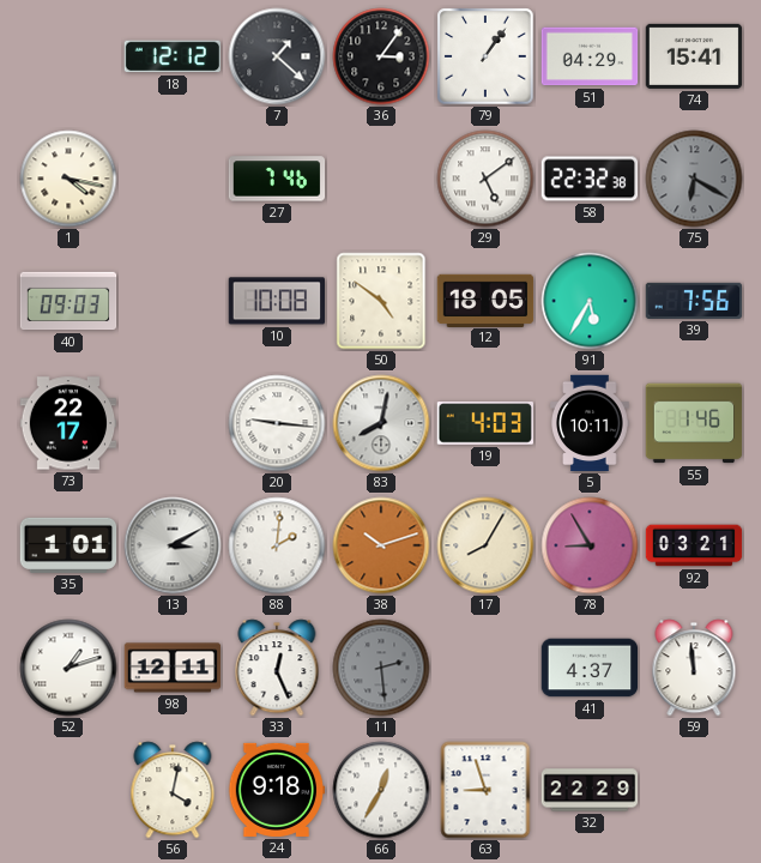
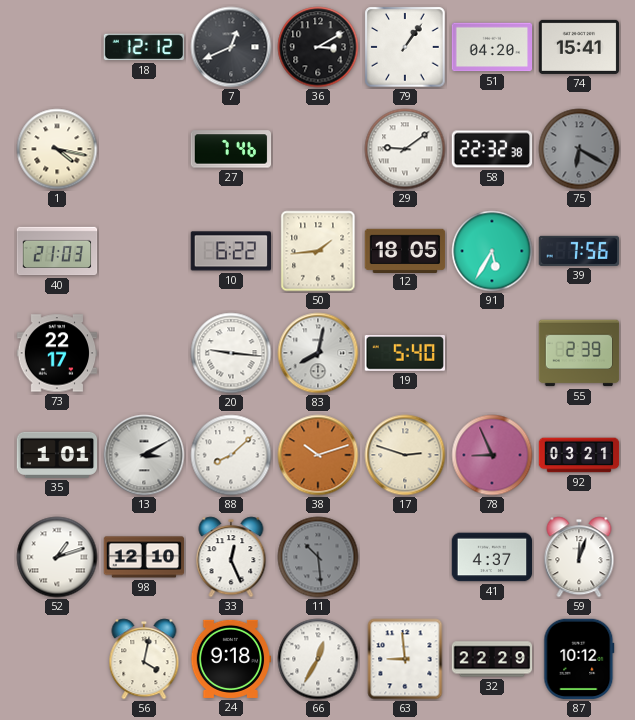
7: 1:22 -> 12:41 (231, 47)
36: 3:06 -> 3:10 (318, 47)
51: 04:29 -> 04:20 (492, 47)
29: 5:09 -> 9:09 (405, 149)
40: 09:03 -> 21:03 (57, 251)
10: 10:08 -> 6:22 (231, 251)
50: 4:51 -> 1:44 (318, 251)
19: 4:03 -> 5:40 (404, 354)
5: 10:11 -> none (590, 423)
55: 1:46 -> 2:39 (579, 353)
88: 2:01 -> 8:08 (231, 455)
17: 8:05 -> 2:48 (405, 455)
78: 8:55 -> 8:56 (492, 455)
98: 12:11 -> 12:10 (144, 557)
11: 2:29 -> 10:29 (318, 557)
59: 11:59 -> 12:03 (579, 557)
63: 8:57 -> 8:59 (405, 659)
87: none -> 10:12 (579, 659)
